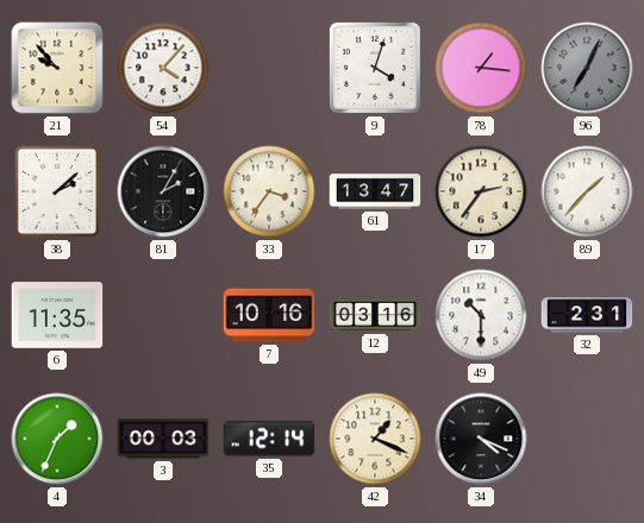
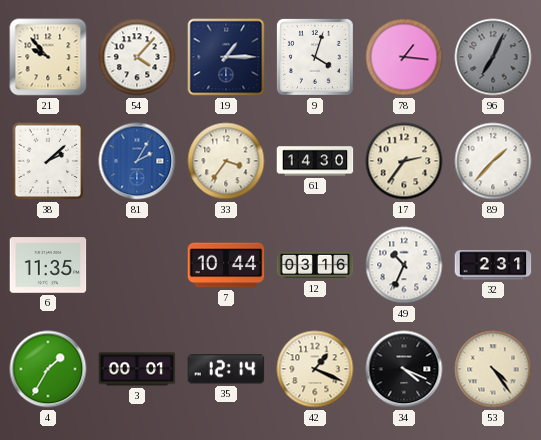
19: none -> 1:15 (226, 57)
81 dial: black -> blue (137, 161)
61: 13:47 -> 14:30 (315, 161)
7: 10:16 -> 10:44 (226, 265)
49: 10:30 -> 10:34 (404, 265)
4: 1:34 -> 1:35 (48, 369)
3: 00:03 -> 00:01 (137, 369)
53: none -> 4:24 (493, 369)
